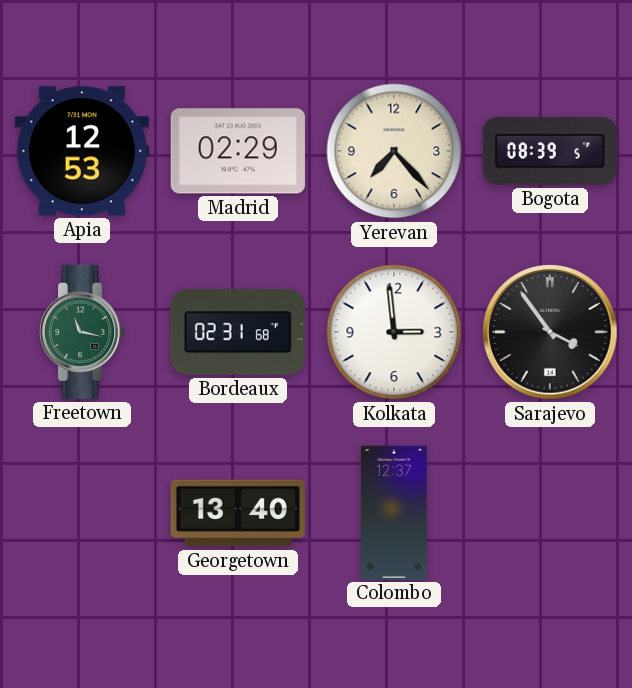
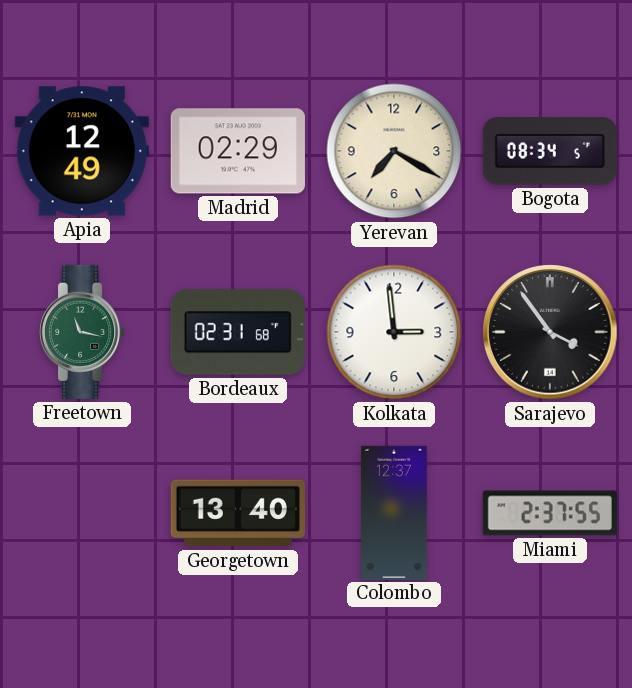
Apia: 12:53 -> 12:49 (82, 151)
Yerevan: 7:23 -> 7:20 (394, 151)
Bogota: 08:39 -> 08:34 (550, 151)
Miami: none -> 2:37 (550, 513)
